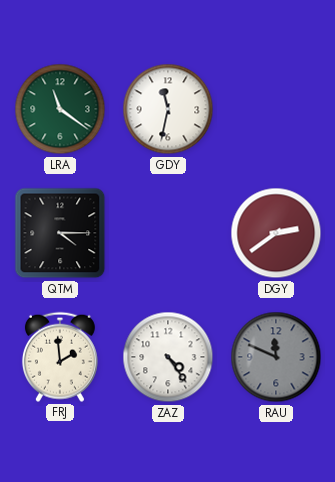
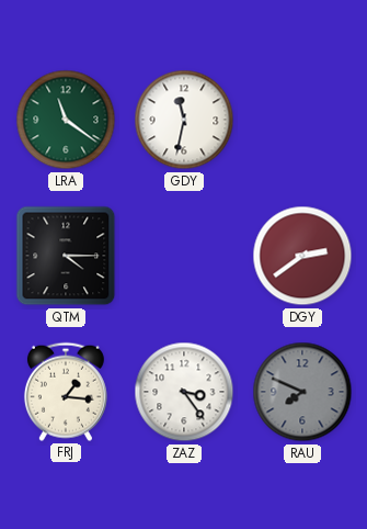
FRJ: 1:59 -> 1:16 (66, 392)
ZAZ: 4:24 -> 3:24 (184, 392)
RAU: 11:49 -> 7:49 (302, 392)
